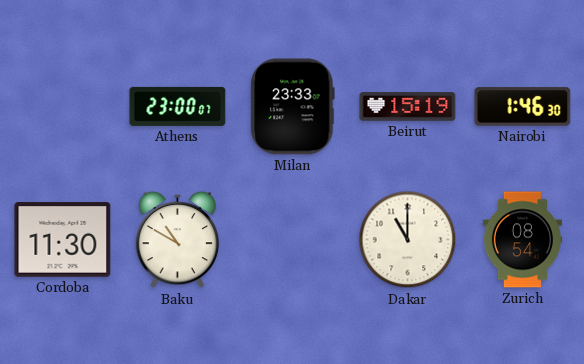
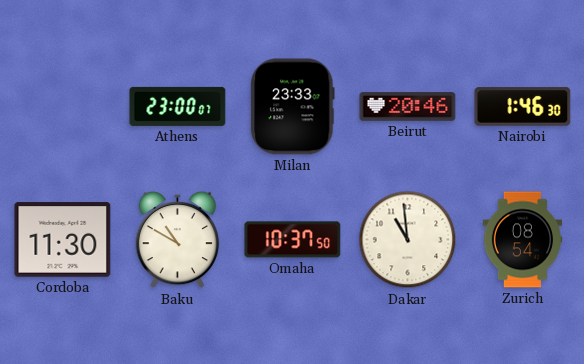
Beirut: 15:19 -> 20:46 (408, 107)
Omaha: none -> 10:37 (293, 240)
Dakar: 11:00 -> 10:59 (408, 240)
